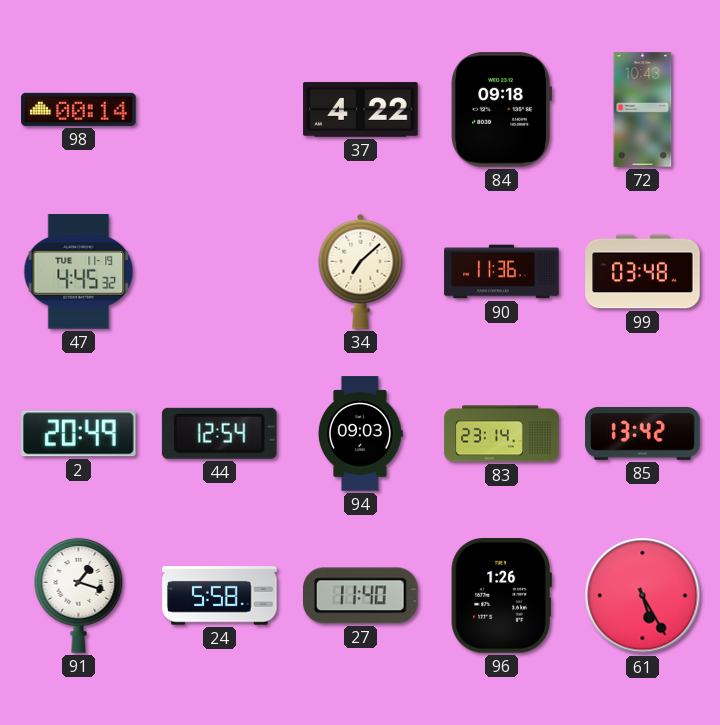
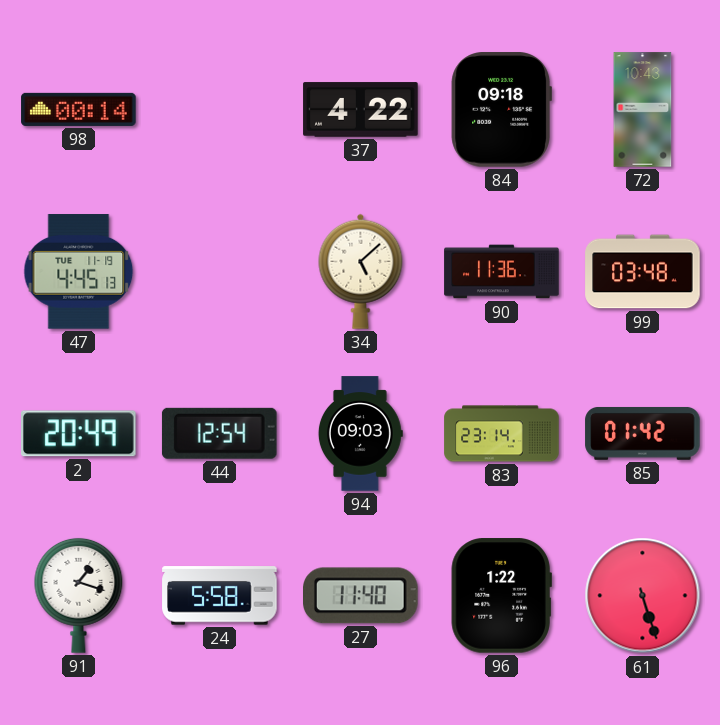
47: 4:45:32 -> 4:45:13 (79, 272)
34: 7:08 -> 5:08 (361, 271)
85: 13:42 -> 01:42 (643, 433)
96: 1:26 -> 1:22 (501, 596)
61: 5:25 -> 5:27 (643, 596)
